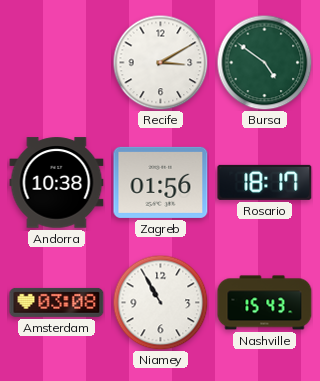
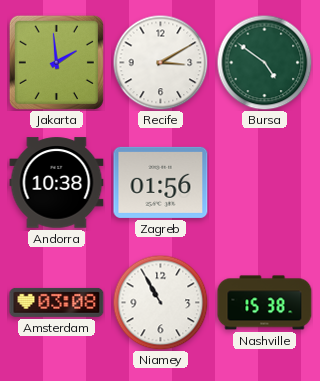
Jakarta: none -> 1:59 (56, 62)
Rosario: 18:17 -> none (265, 182)
Nashville: 15:43 -> 15:38 (265, 303)
